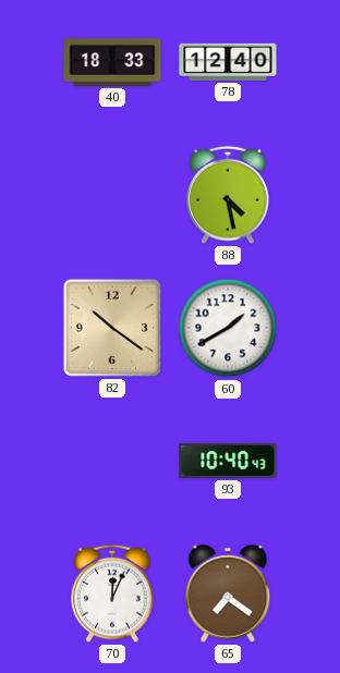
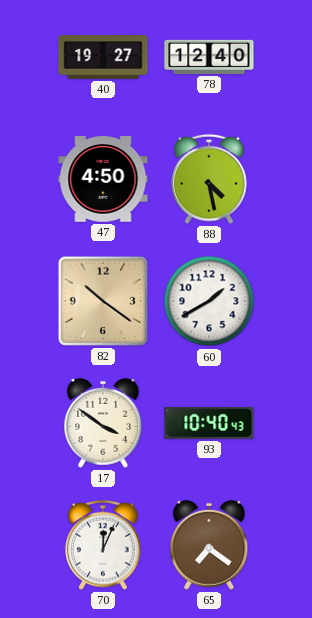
40: 18:33 -> 19:27 (103, 57)
47: none -> 4:50 (103, 179)
17: none -> 3:51 (103, 423)
